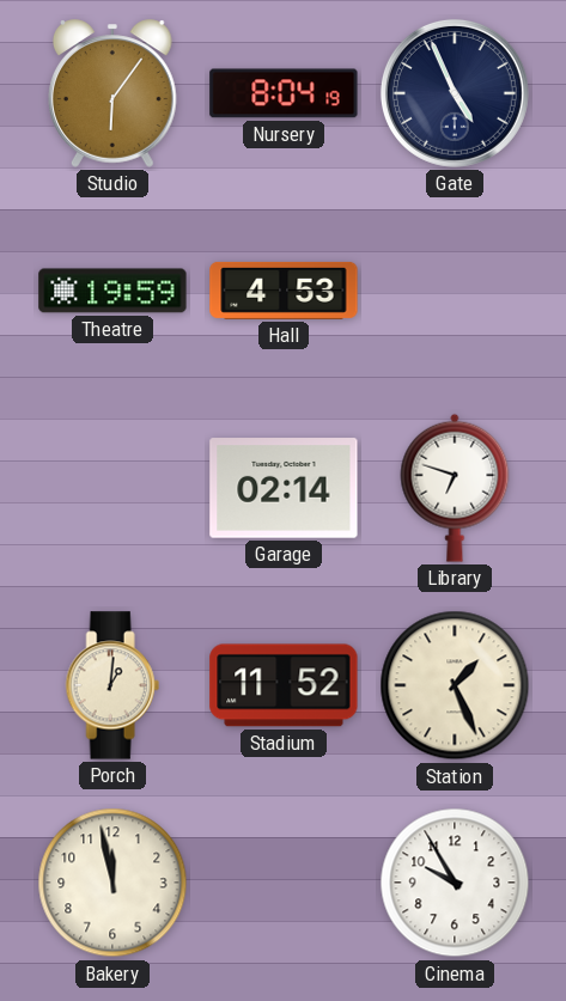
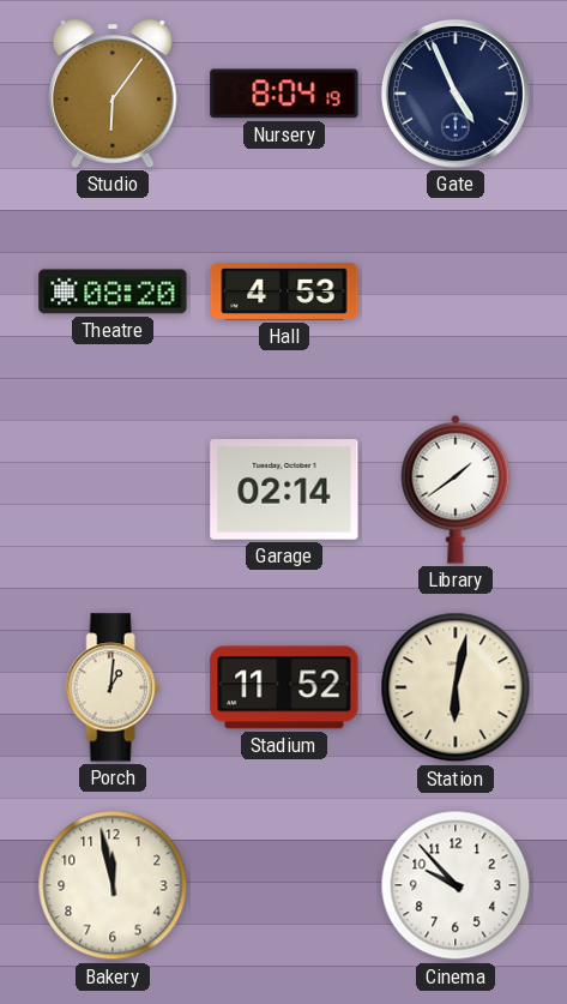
Theatre: 19:59 -> 08:20 (113, 291)
Library: 6:48 -> 1:39 (456, 489)
Station: 1:26 -> 6:02 (456, 687)
Cinema: 9:55 -> 9:53 (456, 885)
